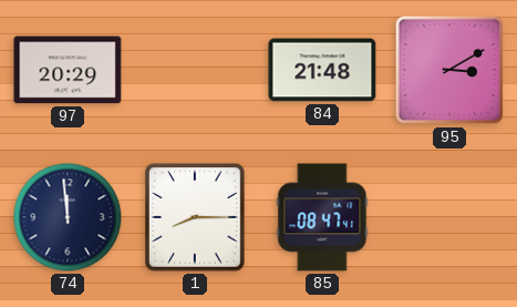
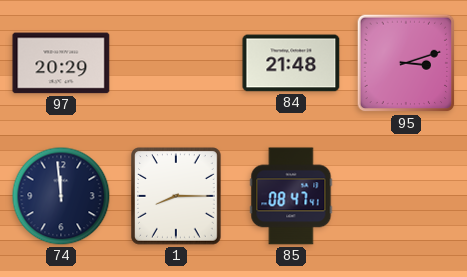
95: 3:10 -> 3:12 (406, 63)
